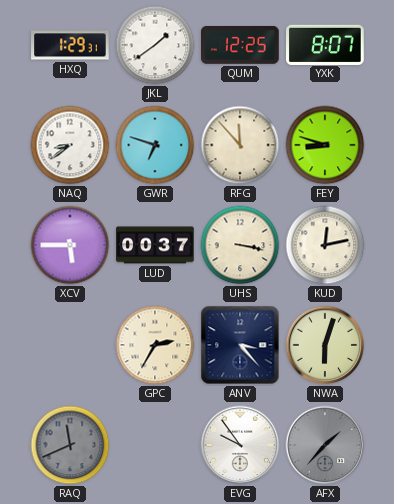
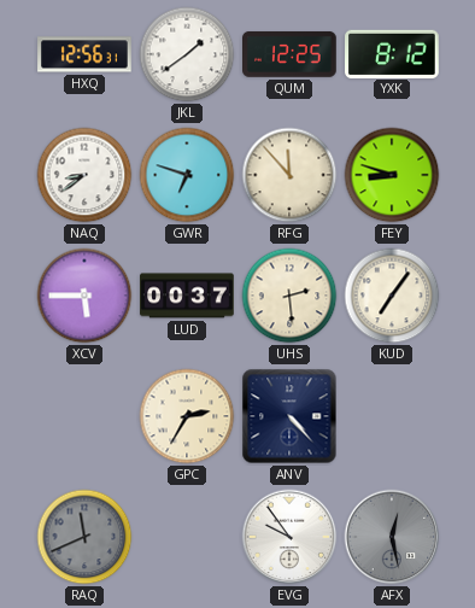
HXQ: 1:29 -> 12:56 (84, 54)
YXK: 8:07 -> 8:12 (392, 53)
UHS: 3:17 -> 2:29 (289, 296)
KUD: 12:13 -> 7:06 (392, 296)
ANV: 3:23 -> 4:23 (289, 416)
NWA: 6:03 -> none (325, 345)
AFX: 1:37 -> 12:28 (392, 537)
